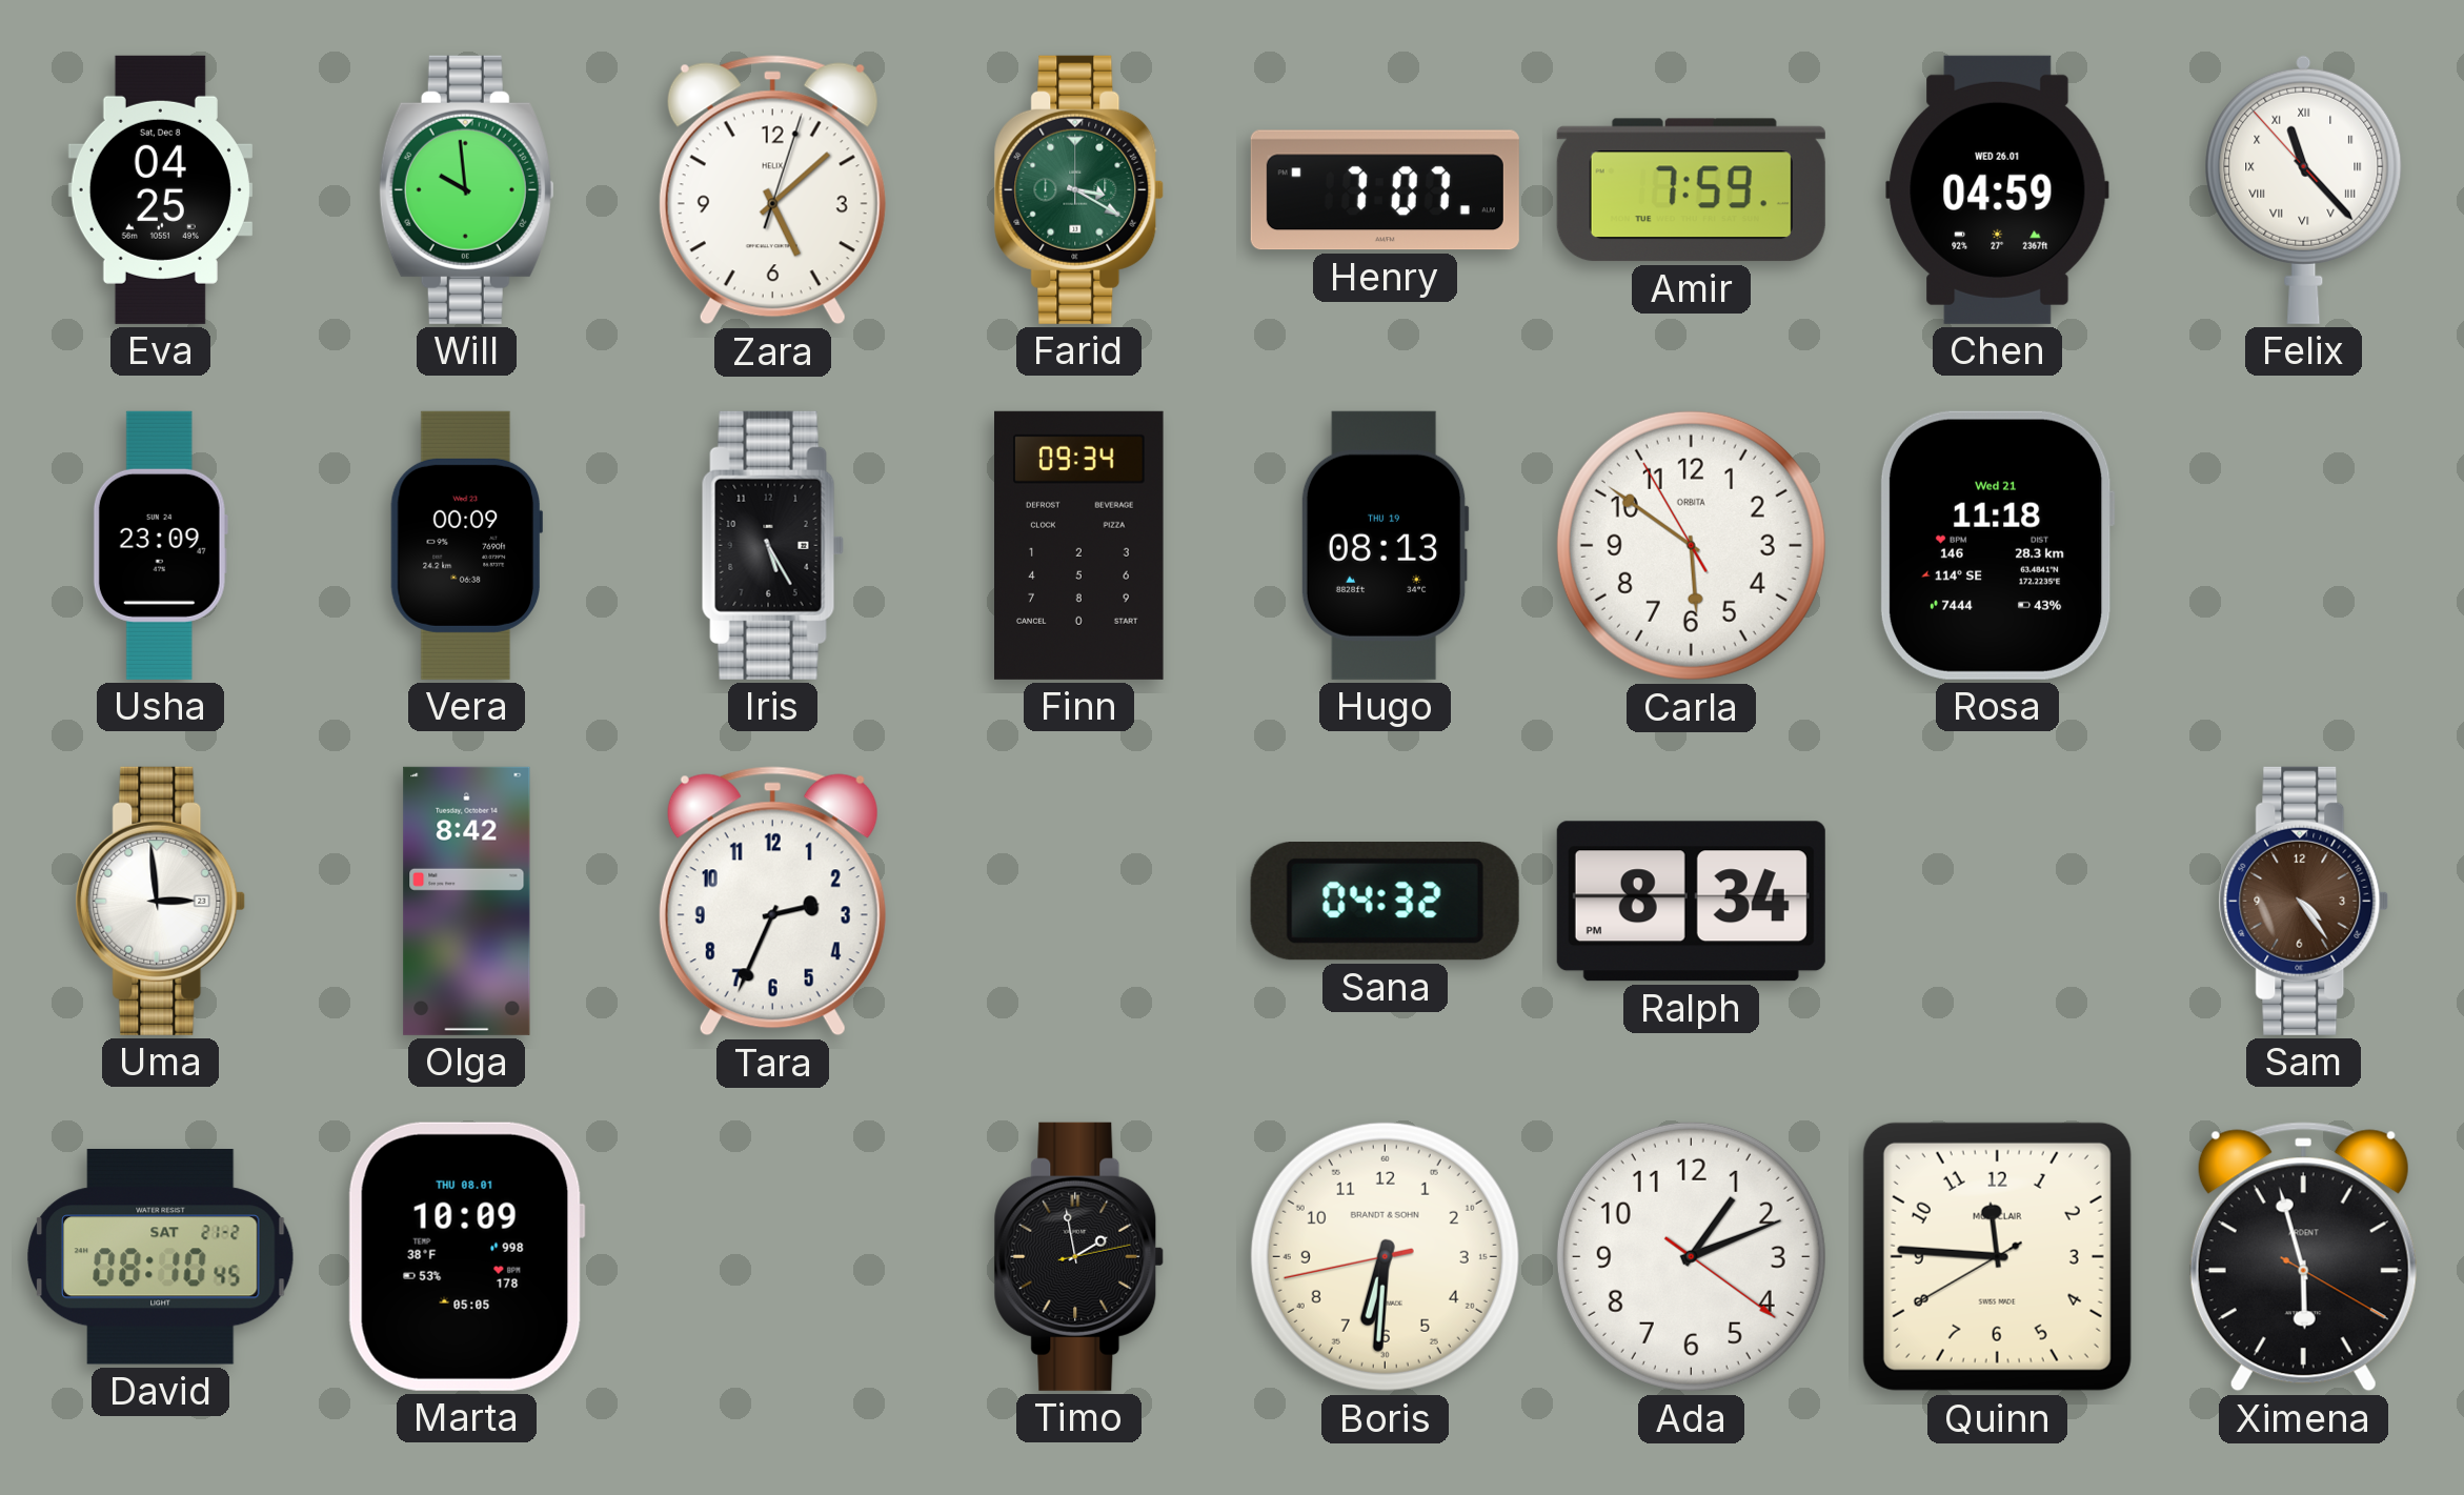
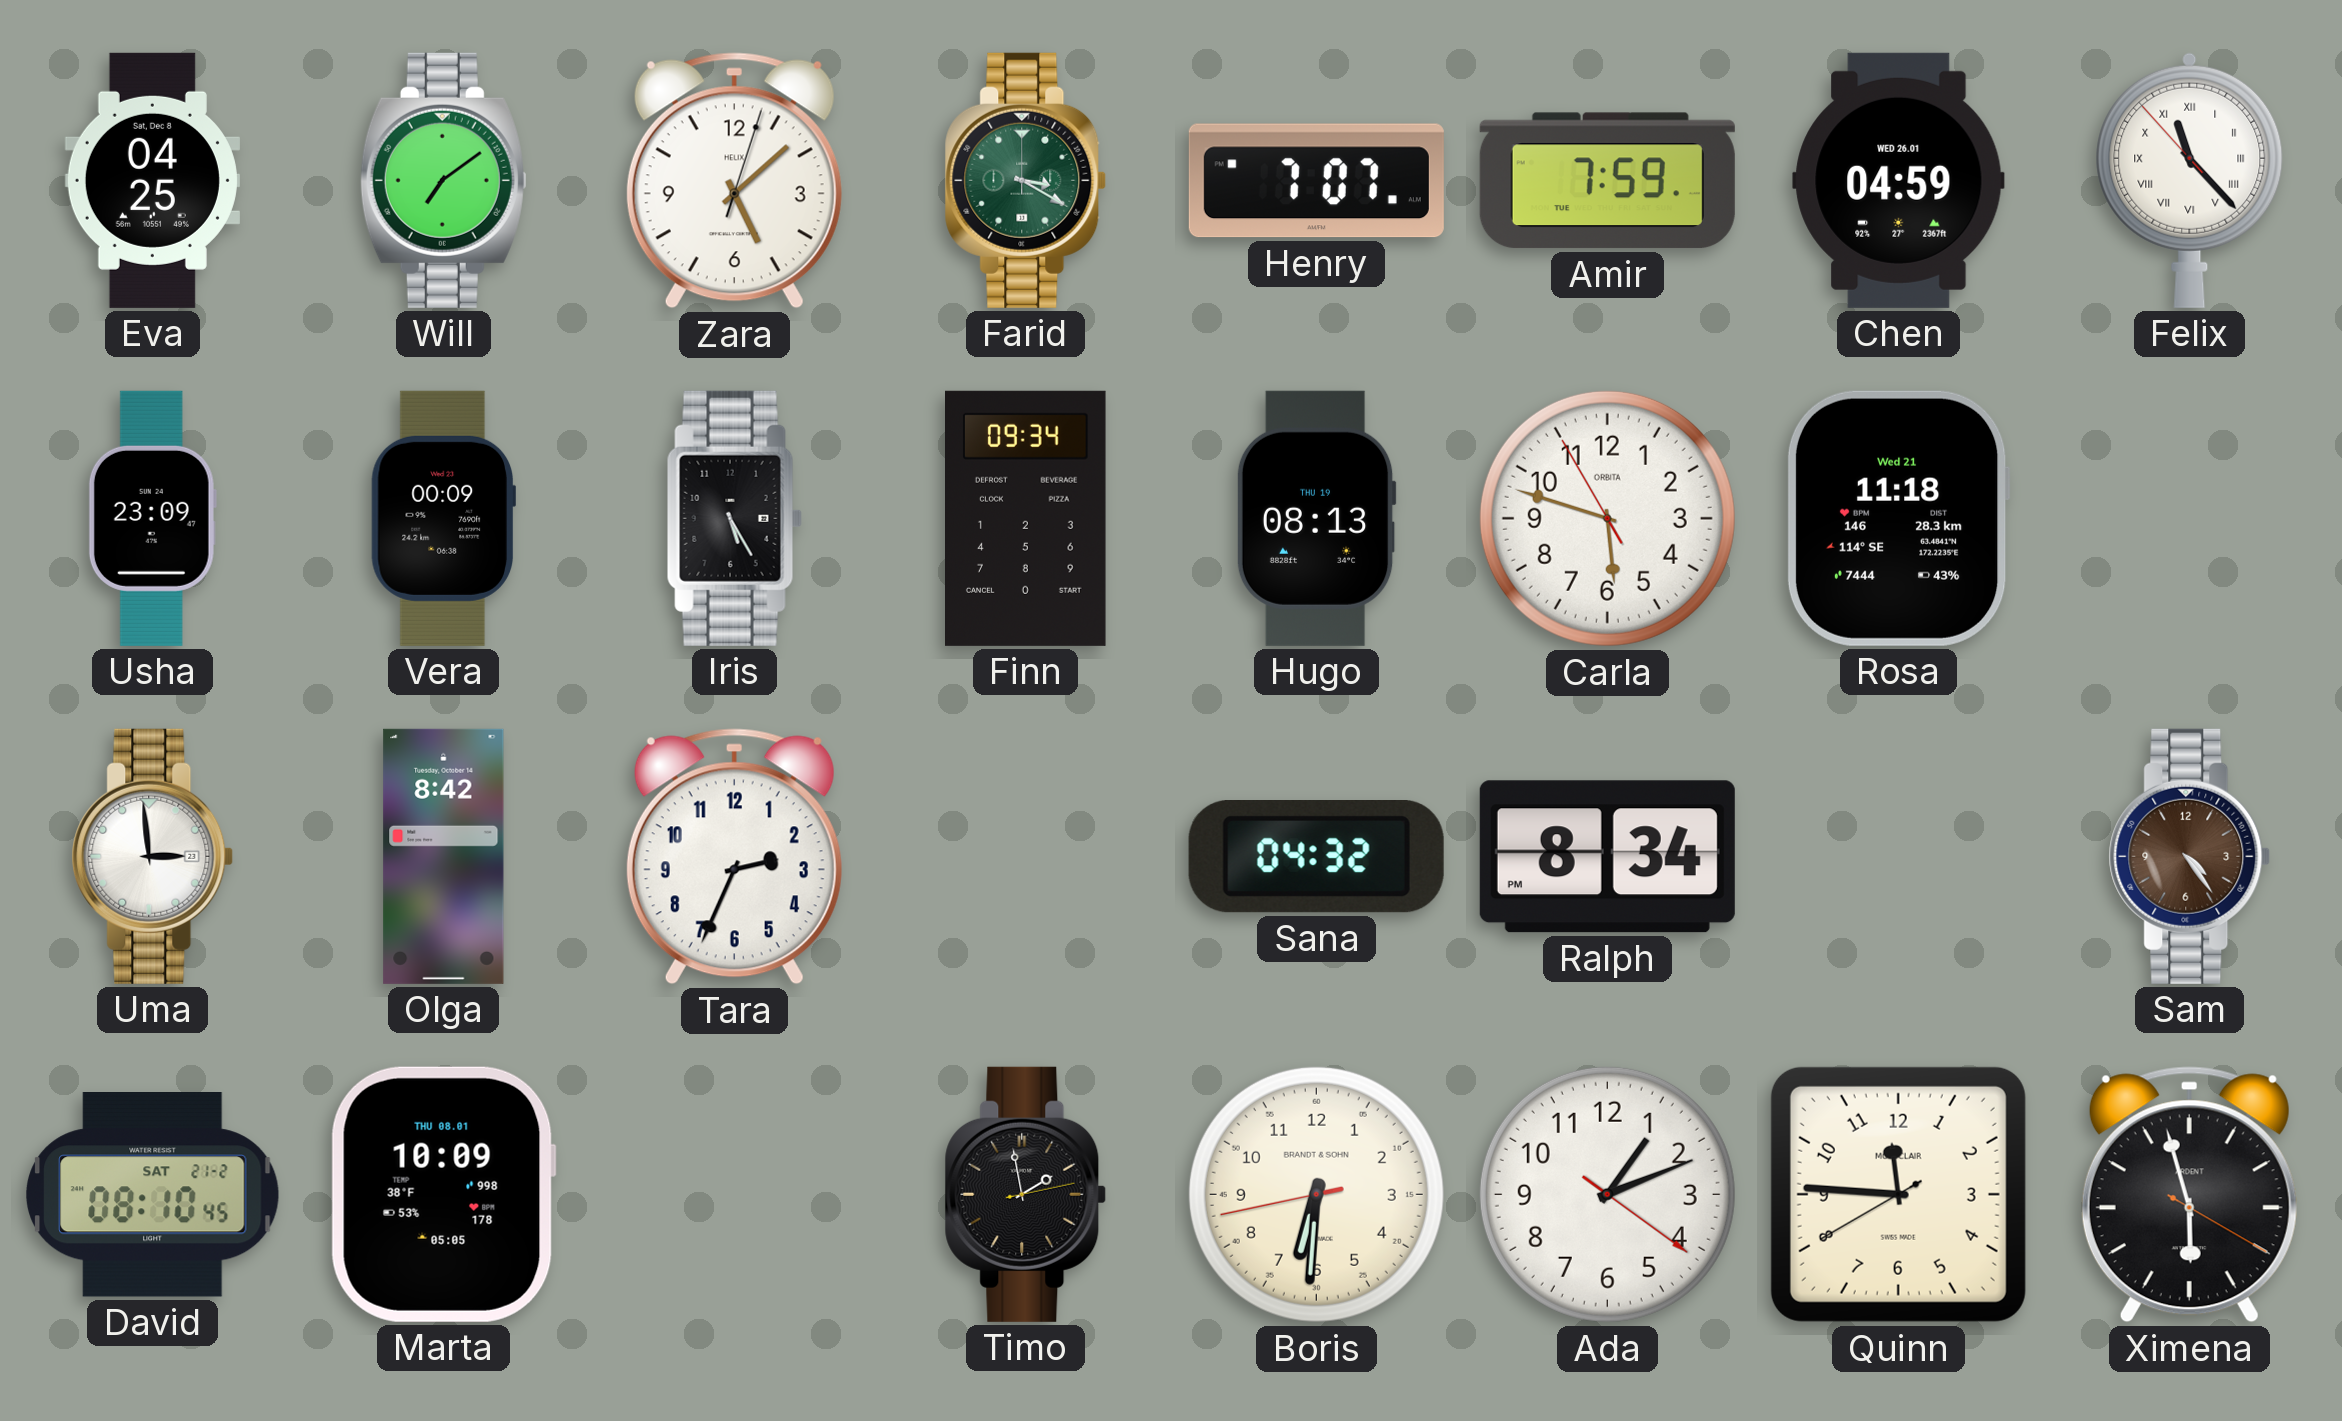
Will: 9:59 -> 7:09 (443, 180)
Carla: 5:50 -> 5:47 (1607, 518)
